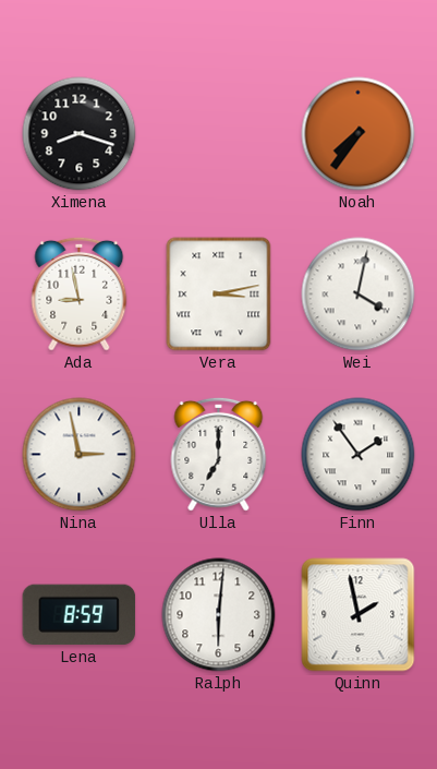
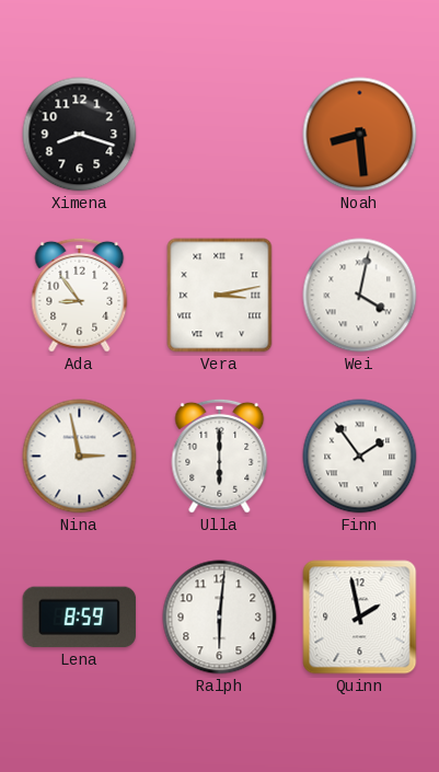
Noah: 7:36 -> 8:29 (360, 135)
Ada: 8:58 -> 8:54 (80, 295)
Ulla: 7:00 -> 6:00 (220, 456)
